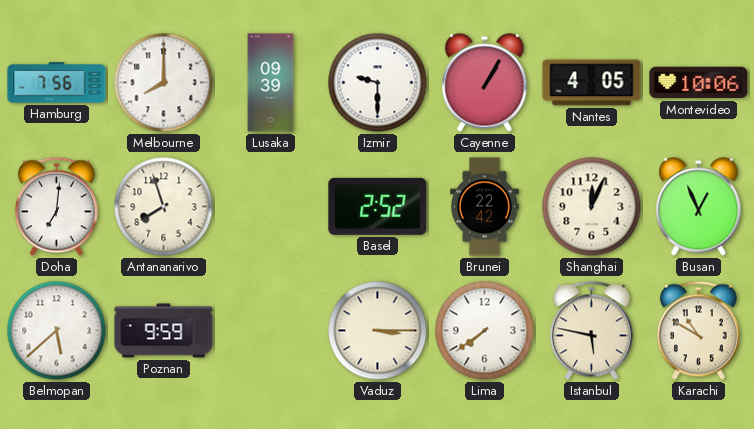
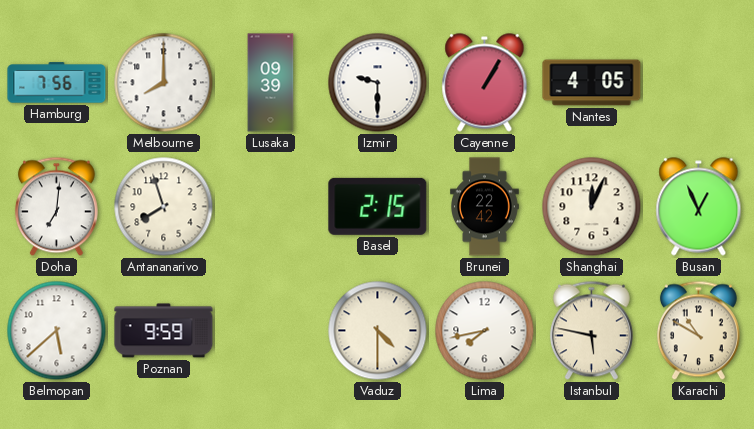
Montevideo: 10:06 -> none (699, 83)
Basel: 2:52 -> 2:15 (378, 206)
Vaduz: 3:15 -> 4:30 (378, 331)
Lima: 7:39 -> 7:43 (485, 331)
